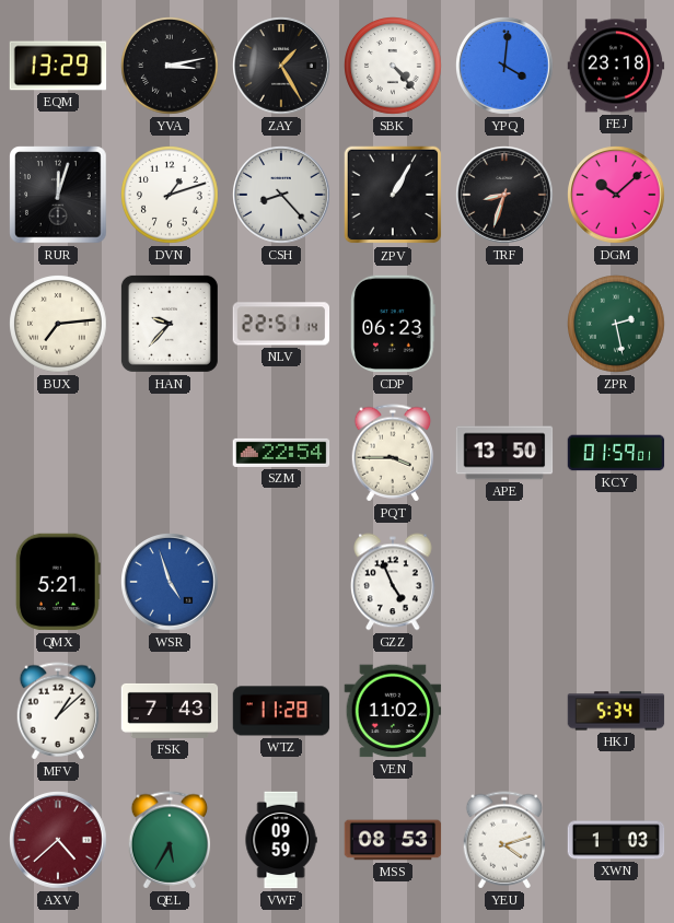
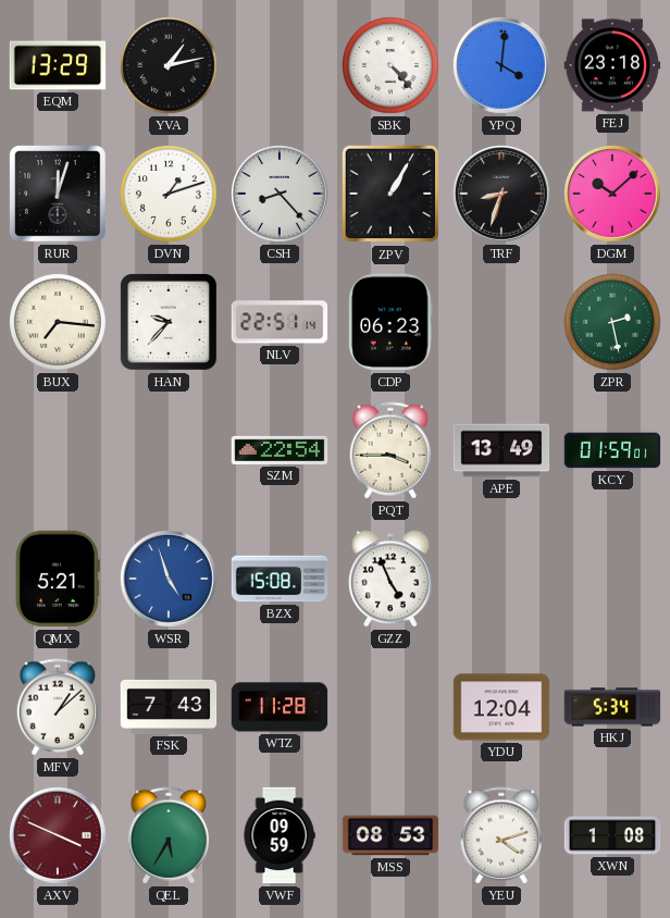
YVA: 3:13 -> 1:13 (170, 66)
ZAY: 1:25 -> none (282, 67)
BUX: 7:14 -> 7:16 (59, 323)
APE: 13:50 -> 13:49 (501, 450)
BZX: none -> 15:08 (280, 579)
VEN: 11:02 -> none (393, 711)
YDU: none -> 12:04 (501, 707)
AXV: 4:38 -> 3:49 (59, 836)
XWN: 1:03 -> 1:08 (612, 835)
